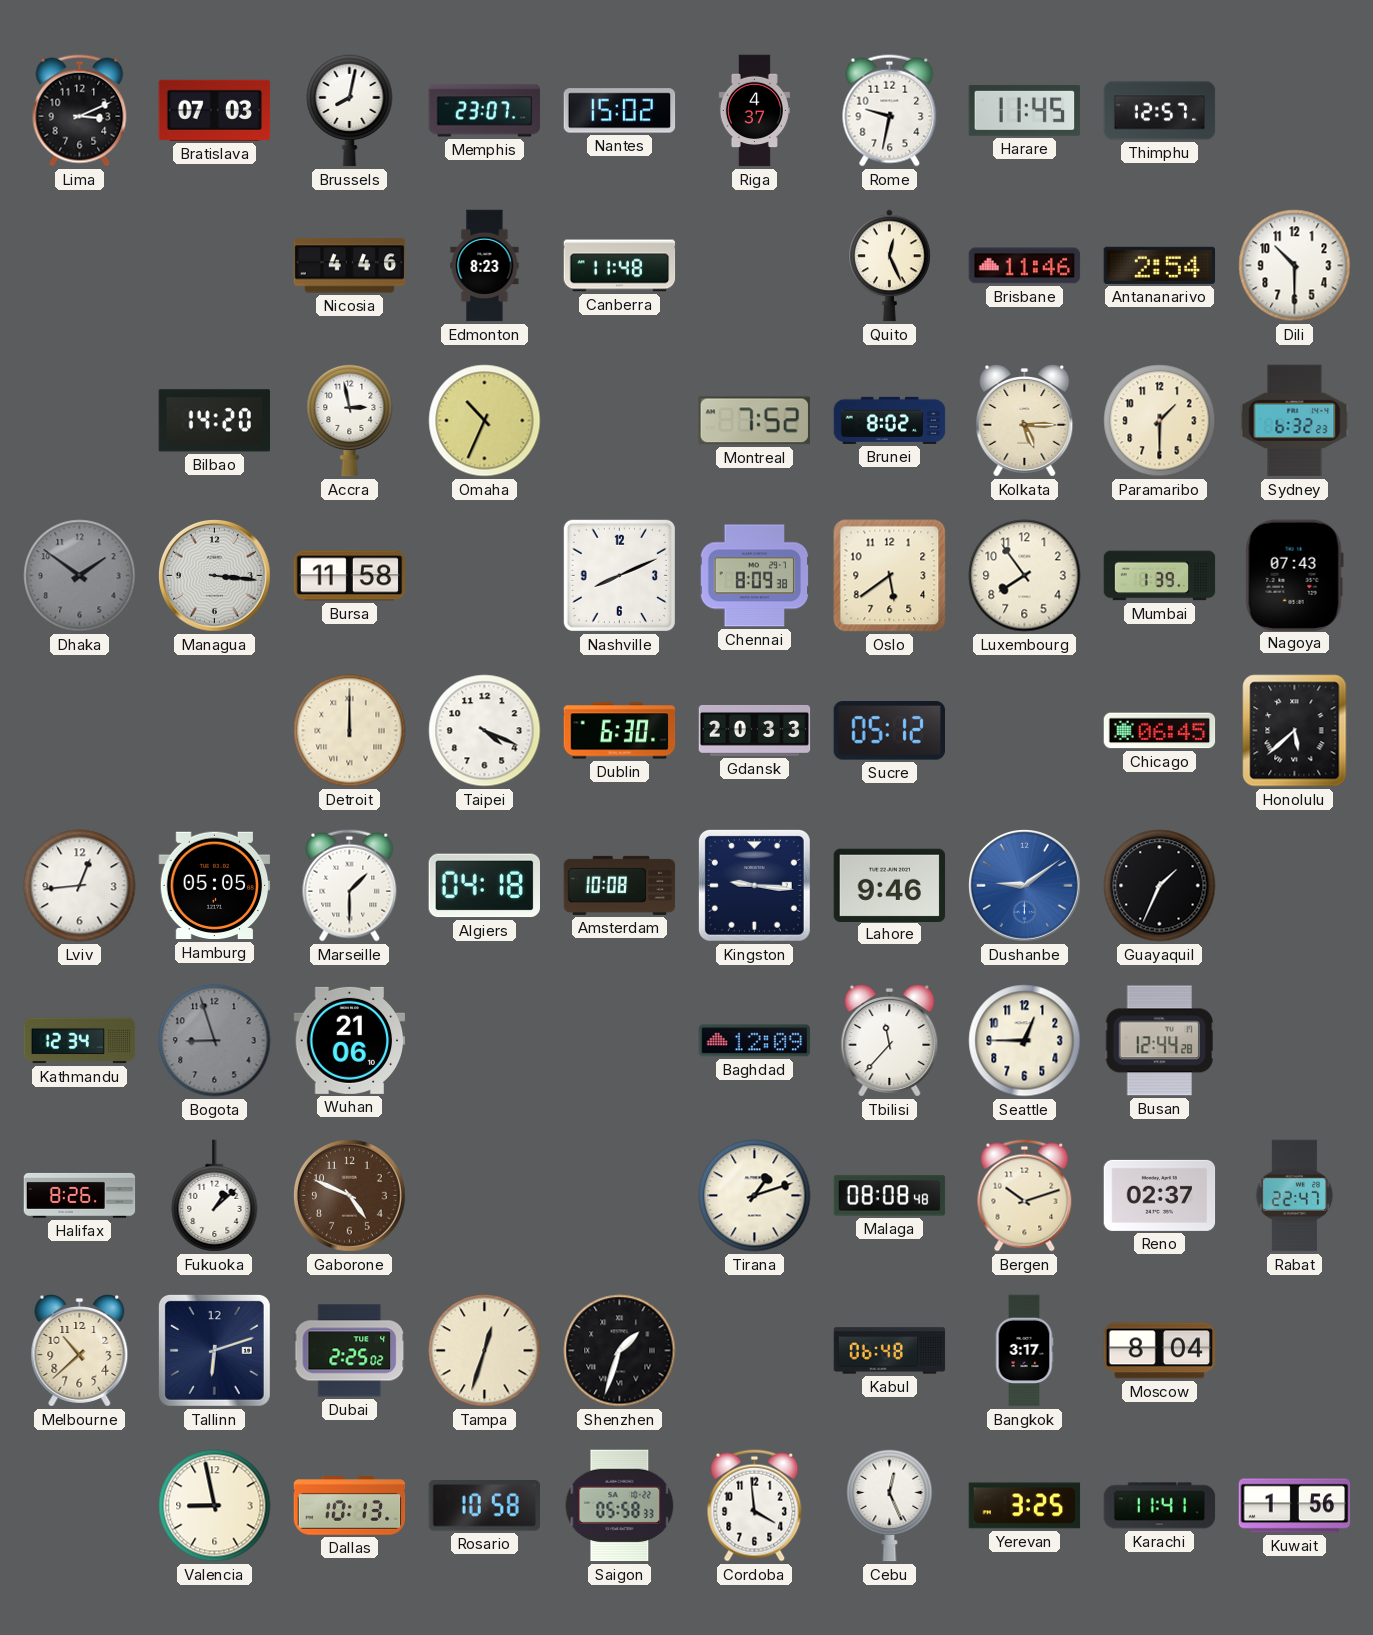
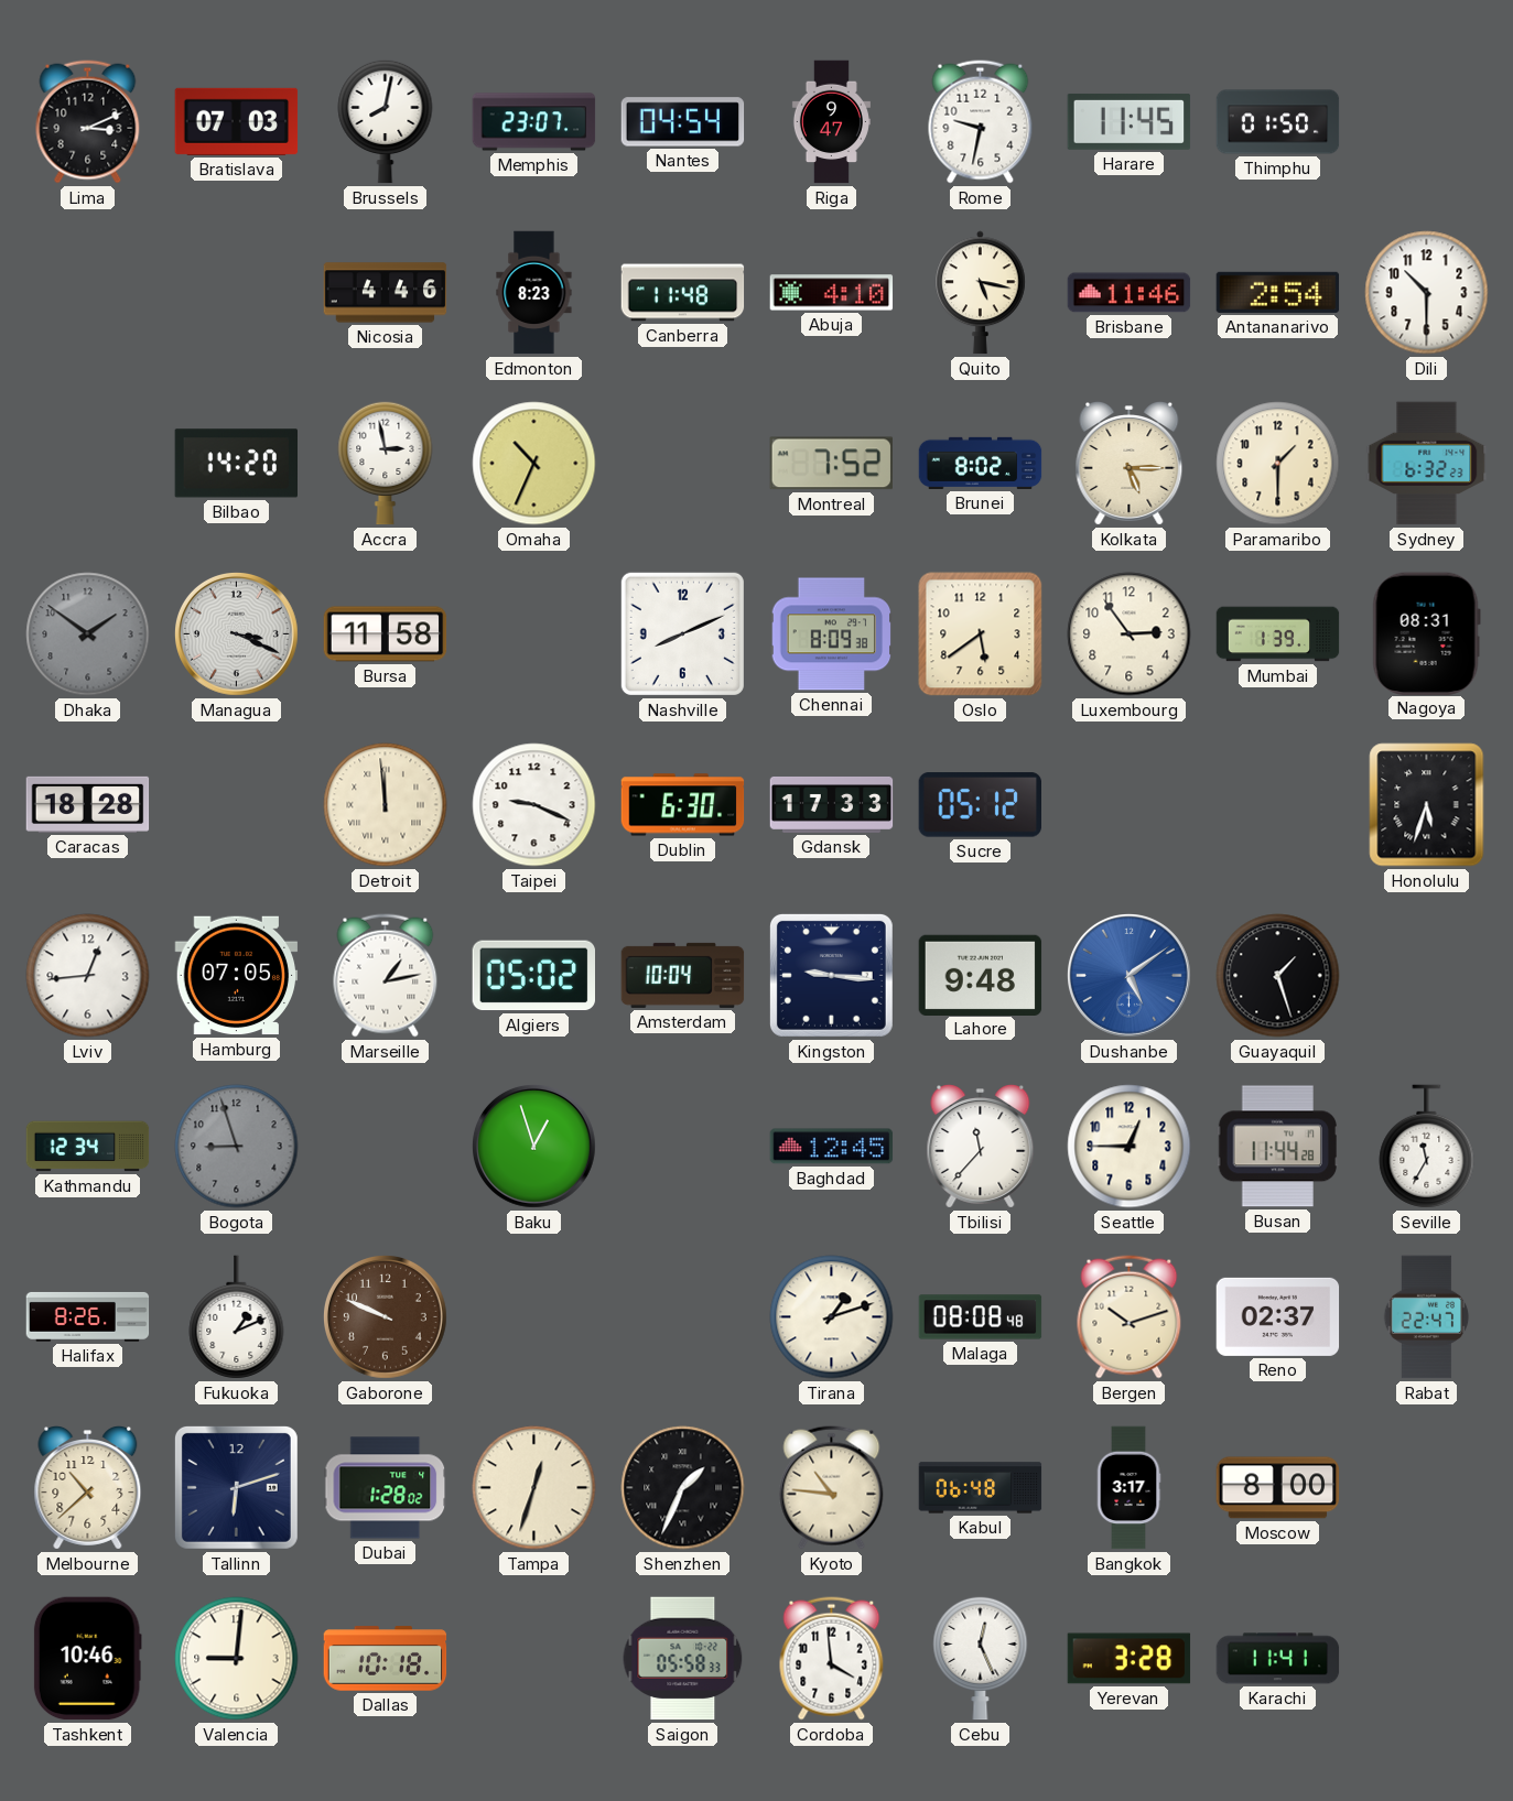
Nantes: 15:02 -> 04:54 (683, 122)
Riga: 4:37 -> 9:47 (831, 122)
Thimphu: 12:57 -> 01:50 (1278, 122)
Abuja: none -> 4:10 (832, 293)
Quito: 12:26 -> 5:17 (981, 293)
Managua: 3:16 -> 3:19 (237, 634)
Luxembourg: 7:54 -> 2:54 (1130, 634)
Nagoya: 07:43 -> 08:31 (1426, 633)
Caracas: none -> 18:28 (88, 804)
Detroit: 12:00 -> 11:59 (386, 805)
Taipei: 4:19 -> 9:19 (534, 805)
Gdansk: 20:33 -> 17:33 (832, 804)
Chicago: 06:45 -> none (1160, 731)
Honolulu: 5:38 -> 5:33 (1427, 805)
Hamburg: 05:05 -> 07:05 (237, 976)
Marseille: 1:30 -> 1:13 (386, 976)
Algiers: 04:18 -> 05:02 (533, 976)
Amsterdam: 10:08 -> 10:04 (683, 975)
Lahore: 9:46 -> 9:48 (981, 975)
Dushanbe: 9:09 -> 5:09 (1130, 976)
Guayaquil: 1:34 -> 1:27 (1278, 976)
Wuhan: 21:06 -> none (350, 1040)
Baku: none -> 12:57 (534, 1147)
Baghdad: 12:09 -> 12:45 (832, 1147)
Busan: 12:44 -> 11:44 (1278, 1147)
Seville: none -> 11:35 (1427, 1147)
Fukuoka: 1:08 -> 1:11 (237, 1317)
Gaborone: 4:49 -> 9:49 (386, 1317)
Dubai: 2:25 -> 1:28 (386, 1488)
Shenzhen: 1:33 -> 1:34 (683, 1488)
Kyoto: none -> 10:46 (832, 1488)
Moscow: 8:04 -> 8:00 (1278, 1488)
Tashkent: none -> 10:46 (87, 1659)
Valencia: 8:58 -> 9:01 (237, 1659)
Dallas: 10:13 -> 10:18 (386, 1659)
Rosario: 10:58 -> none (484, 1506)
Yerevan: 3:25 -> 3:28 (1130, 1659)
Kuwait: 1:56 -> none (1295, 1506)
